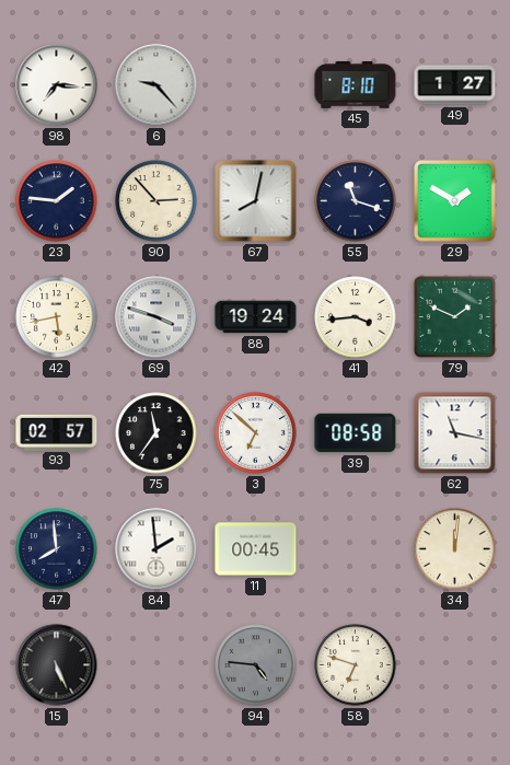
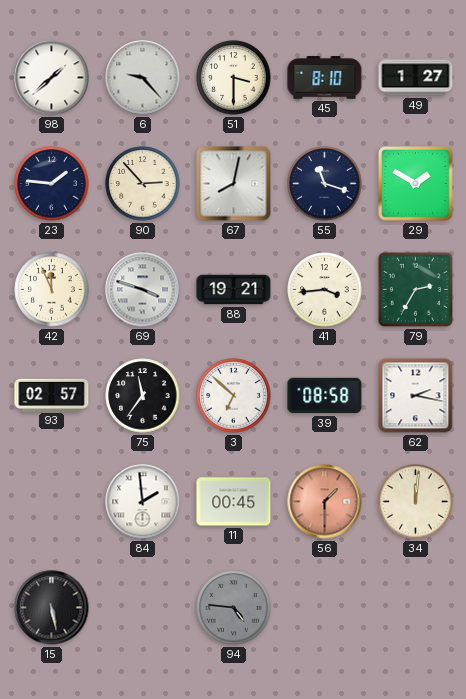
98: 7:16 -> 1:38 (52, 78)
51: none -> 3:30 (234, 78)
42: 5:43 -> 11:56 (52, 290)
88: 19:24 -> 19:21 (234, 290)
79: 1:49 -> 2:35 (415, 289)
62: 11:17 -> 2:17 (416, 396)
47: 7:59 -> none (57, 549)
56: none -> 1:30 (325, 502)
15: 5:26 -> 5:28 (52, 608)
58: 6:48 -> none (356, 665)
